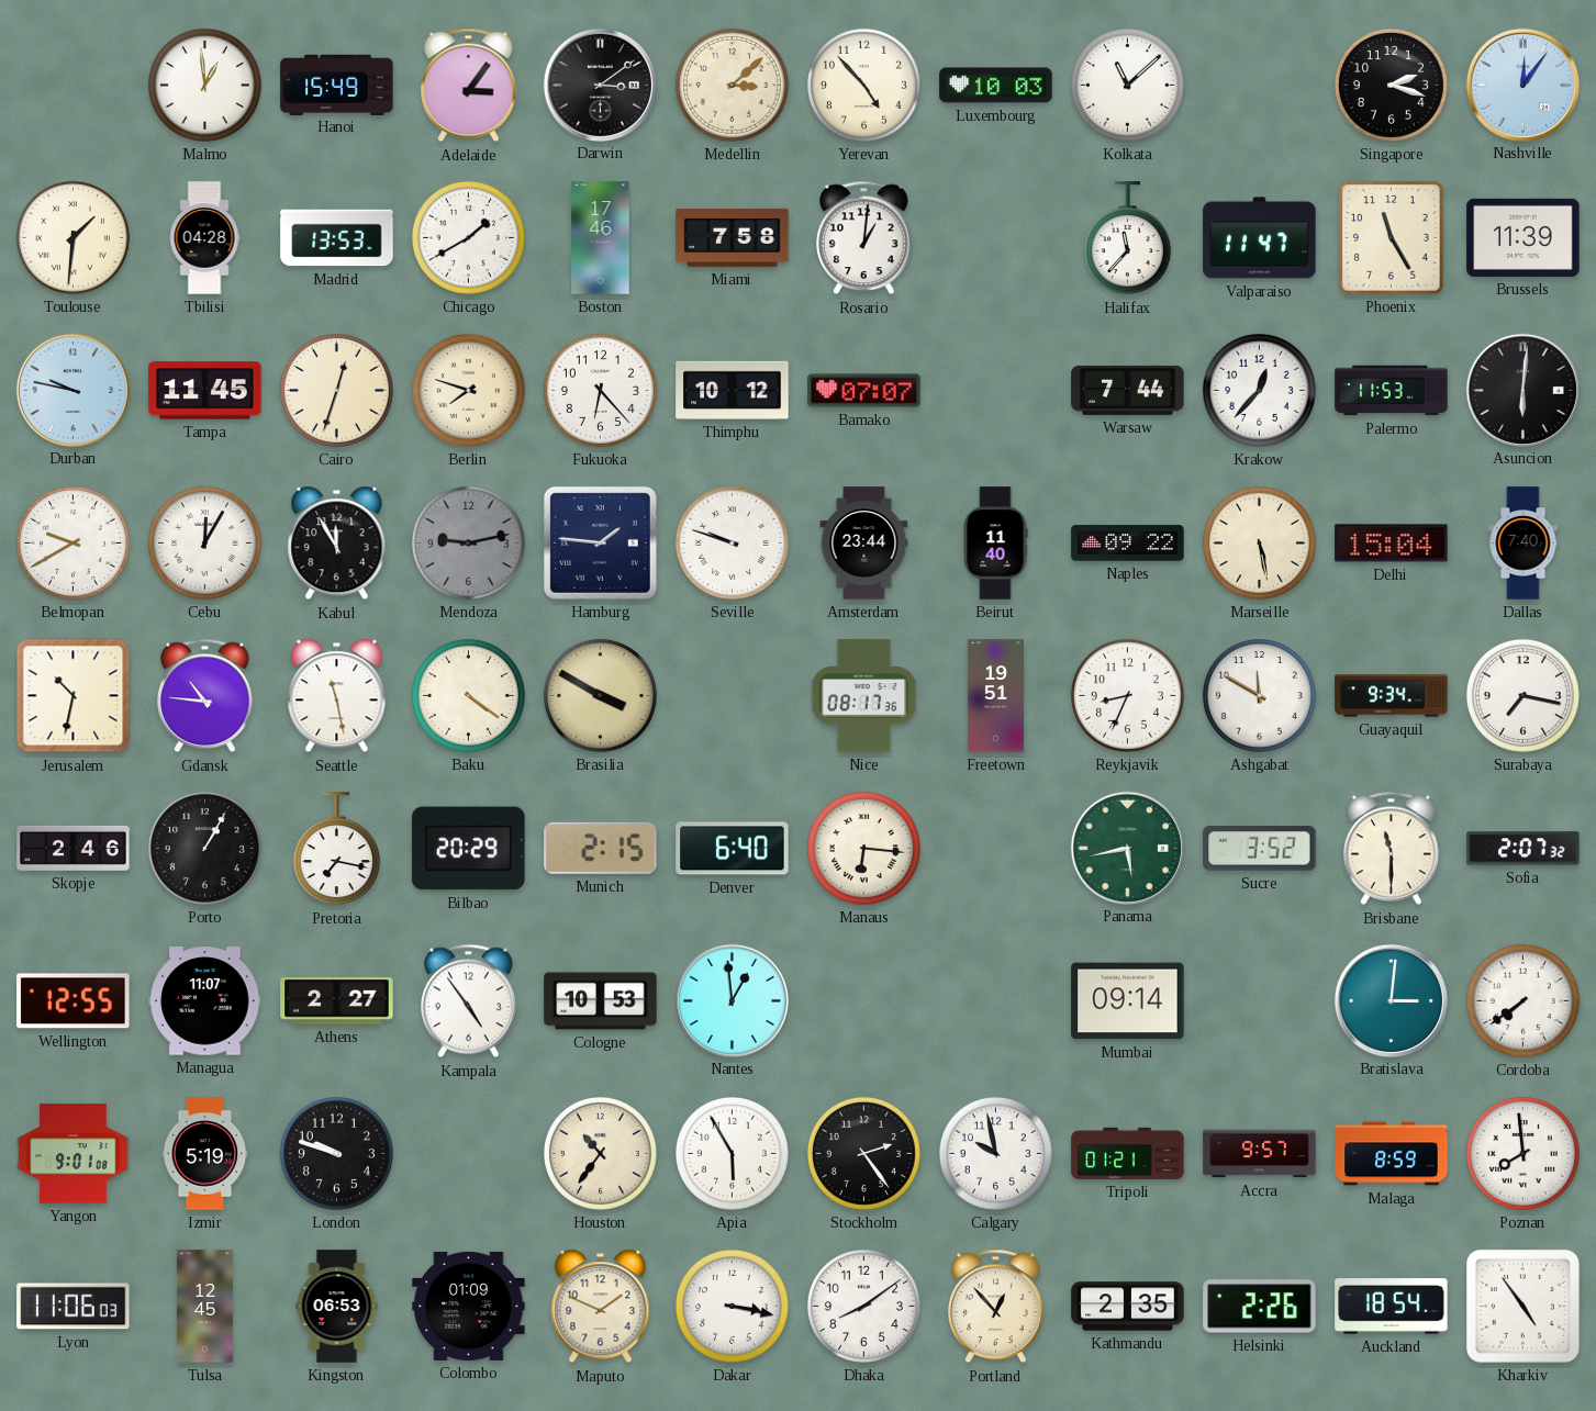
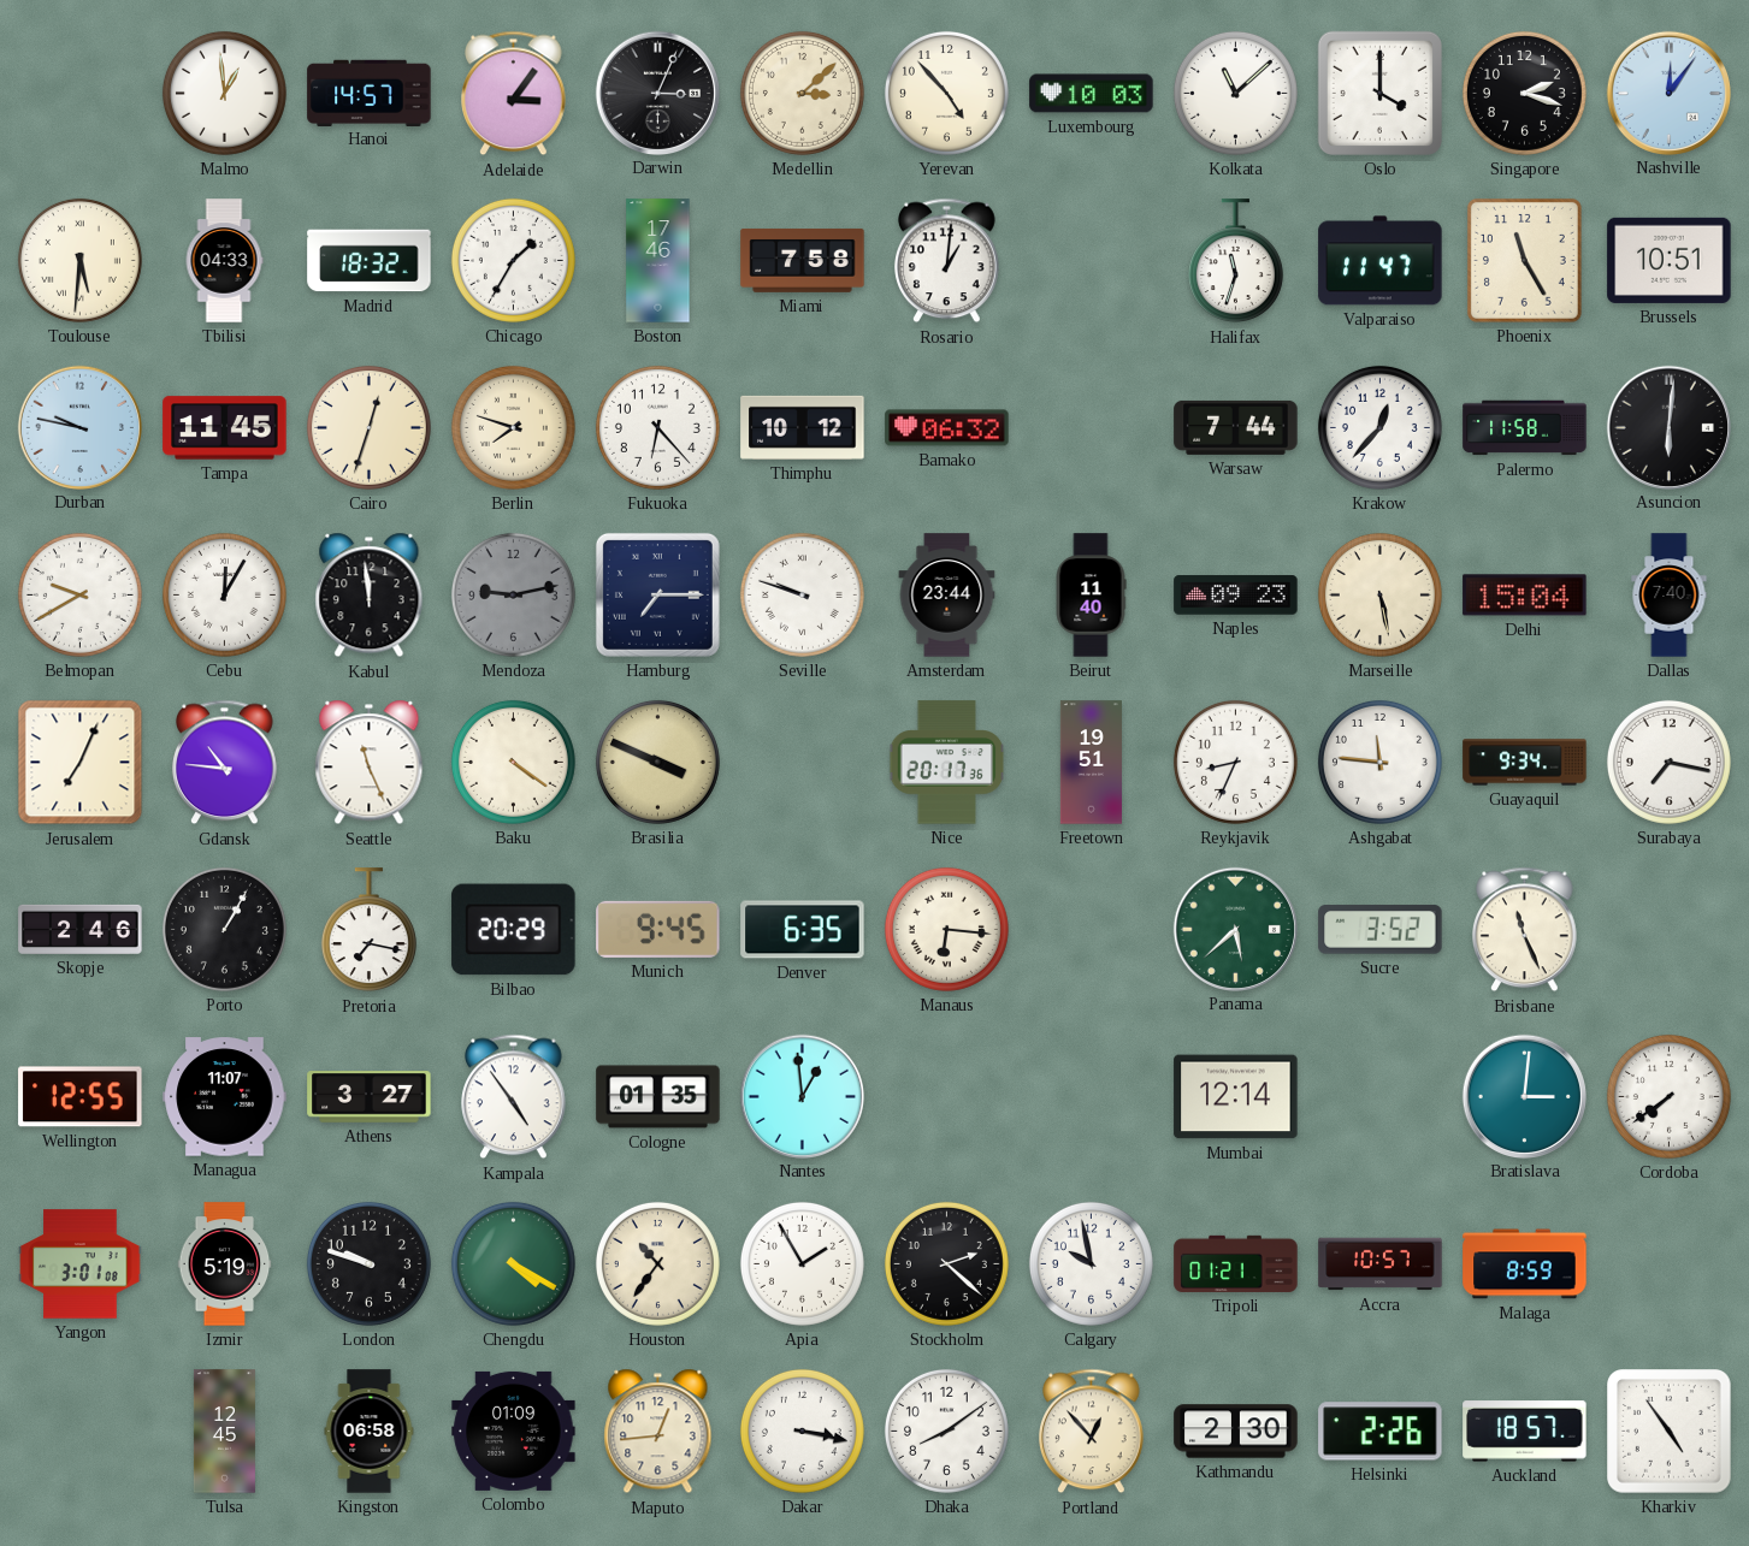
Hanoi: 15:49 -> 14:57 (370, 93)
Darwin: 3:09 -> 3:04 (657, 93)
Oslo: none -> 4:00 (1379, 93)
Toulouse: 1:31 -> 5:31 (79, 260)
Tbilisi: 04:28 -> 04:33 (224, 261)
Madrid: 13:53 -> 18:32 (370, 261)
Chicago: 1:40 -> 1:35 (513, 260)
Halifax: 11:37 -> 11:33 (1235, 261)
Brussels: 11:39 -> 10:51 (1670, 260)
Bamako: 07:07 -> 06:32 (947, 428)
Palermo: 11:53 -> 11:58 (1525, 428)
Kabul: 11:55 -> 11:59 (370, 596)
Hamburg: 1:46 -> 7:15 (657, 594)
Naples: 09:22 -> 09:23 (1236, 596)
Jerusalem: 10:32 -> 7:04 (81, 763)
Seattle: 11:28 -> 11:26 (370, 763)
Brasilia: 3:50 -> 3:49 (657, 762)
Nice: 08:17 -> 20:17 (947, 763)
Ashgabat: 11:50 -> 11:46 (1379, 762)
Munich: 2:15 -> 9:45 (658, 929)
Denver: 6:40 -> 6:35 (803, 930)
Panama: 5:43 -> 5:38 (1235, 929)
Brisbane: 11:30 -> 11:26 (1525, 930)
Sofia: 2:07 -> none (1524, 849)
Athens: 2:27 -> 3:27 (370, 1097)
Cologne: 10:53 -> 01:35 (658, 1097)
Mumbai: 09:14 -> 12:14 (1236, 1097)
Yangon: 9:01 -> 3:01 (81, 1264)
Chengdu: none -> 4:20 (513, 1263)
Apia: 5:55 -> 1:55 (802, 1263)
Stockholm: 2:24 -> 2:22 (946, 1263)
Accra: 9:57 -> 10:57 (1381, 1264)
Poznan: 7:59 -> none (1522, 1153)
Lyon: 11:06 -> none (74, 1307)
Kingston: 06:53 -> 06:58 (370, 1432)
Maputo: 1:49 -> 12:44 (658, 1432)
Kathmandu: 2:35 -> 2:30 (1236, 1432)
Auckland: 18:54 -> 18:57 (1525, 1432)
